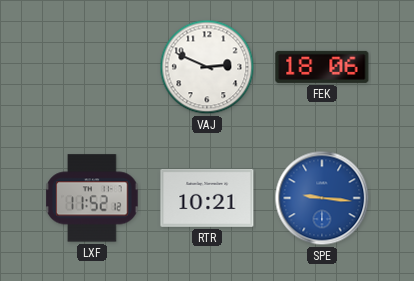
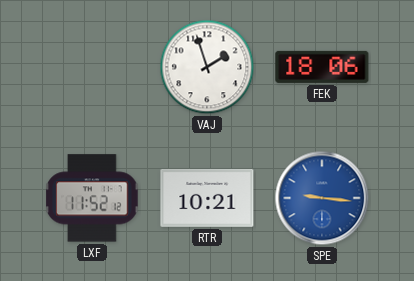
VAJ: 2:49 -> 1:57 (207, 67)
